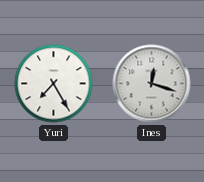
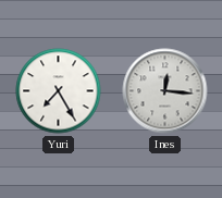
Ines: 12:18 -> 12:16 (165, 91)
